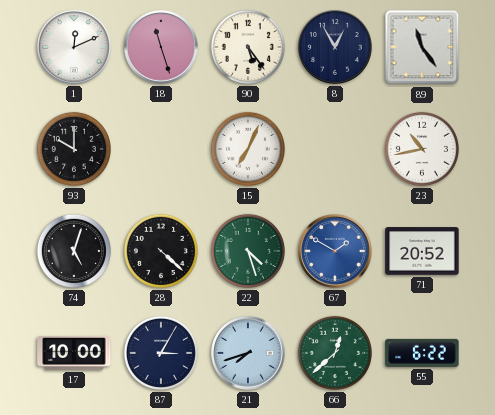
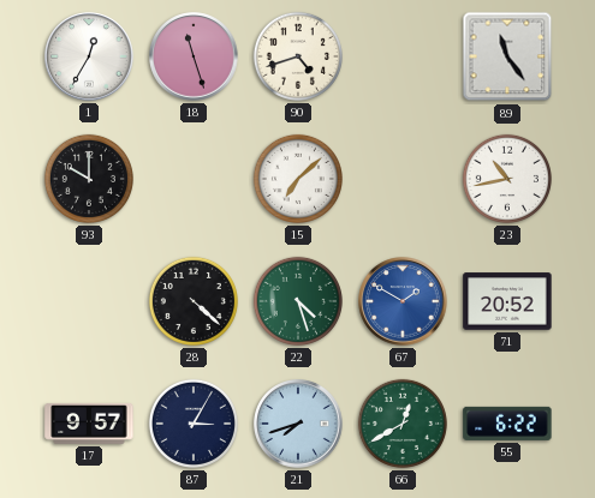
1: 12:11 -> 12:35 (89, 56)
90: 5:24 -> 4:42 (298, 56)
8: 12:55 -> none (335, 47)
15: 7:04 -> 7:08 (298, 179)
74: 5:03 -> none (74, 251)
17: 10:00 -> 9:57 (89, 424)
66: 12:38 -> 12:40 (403, 424)
